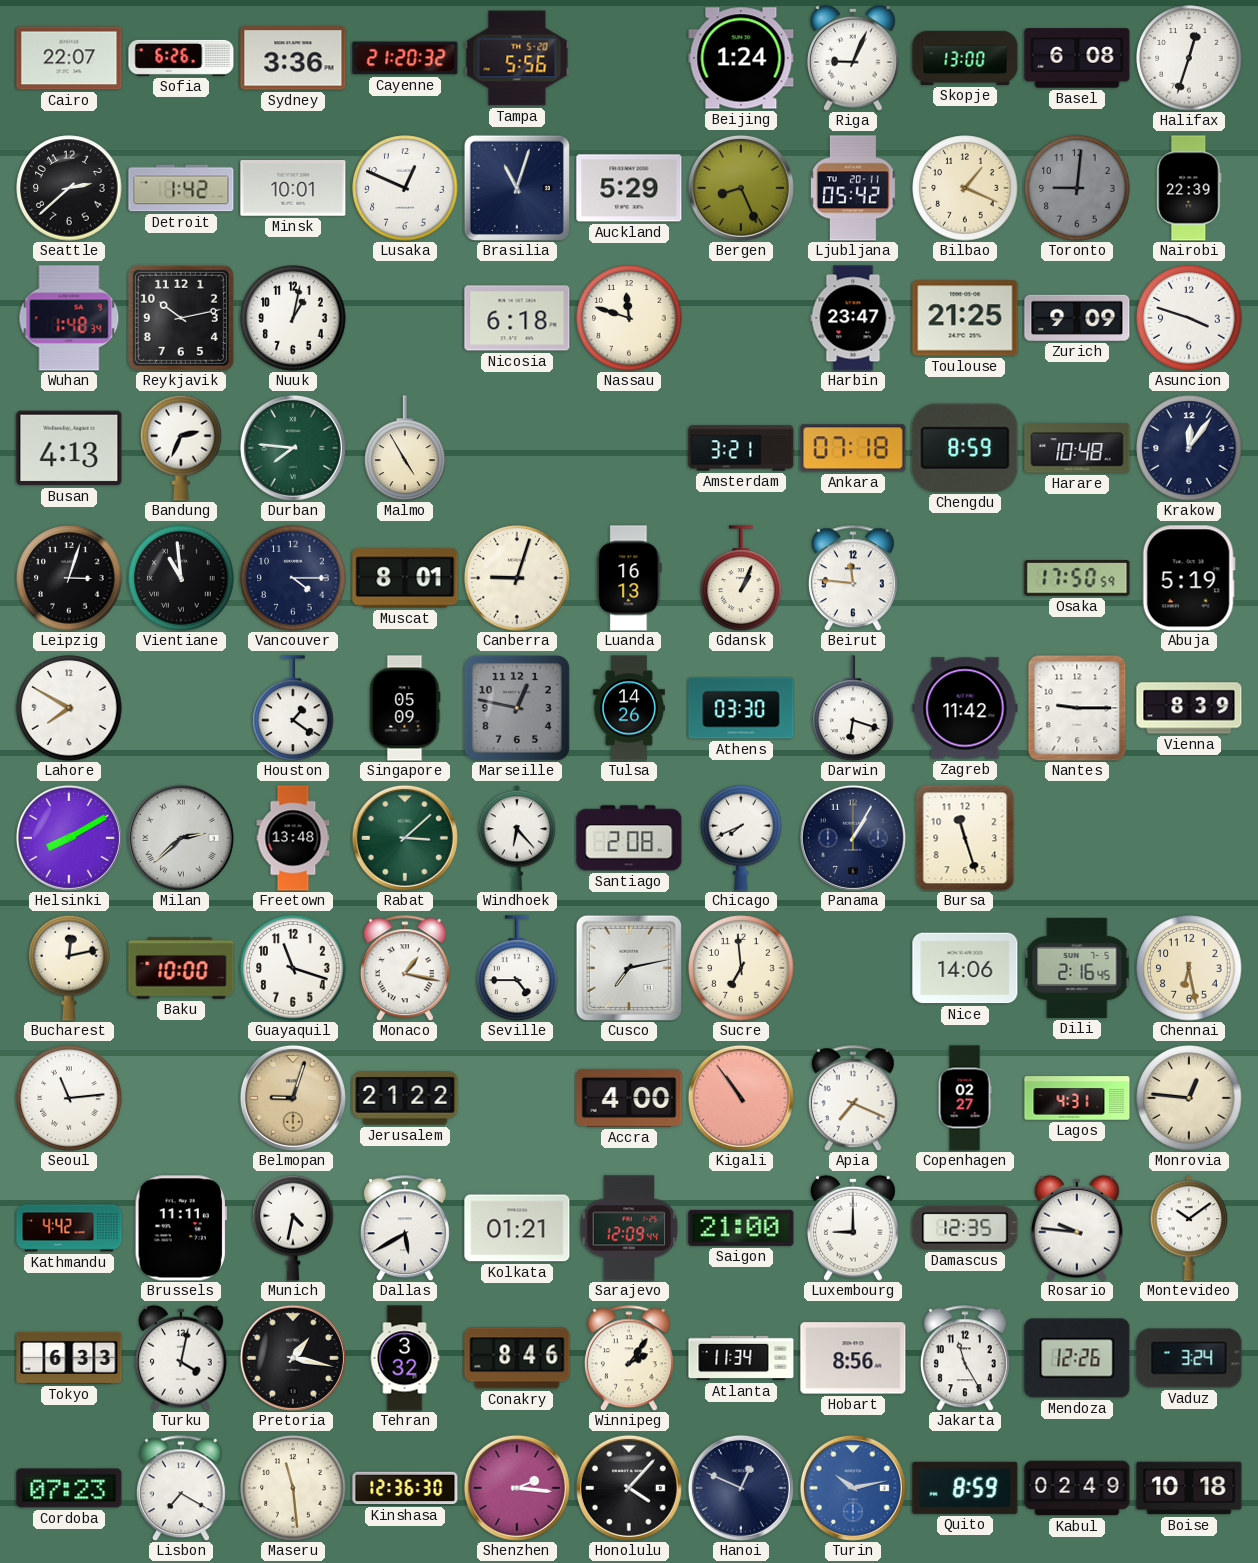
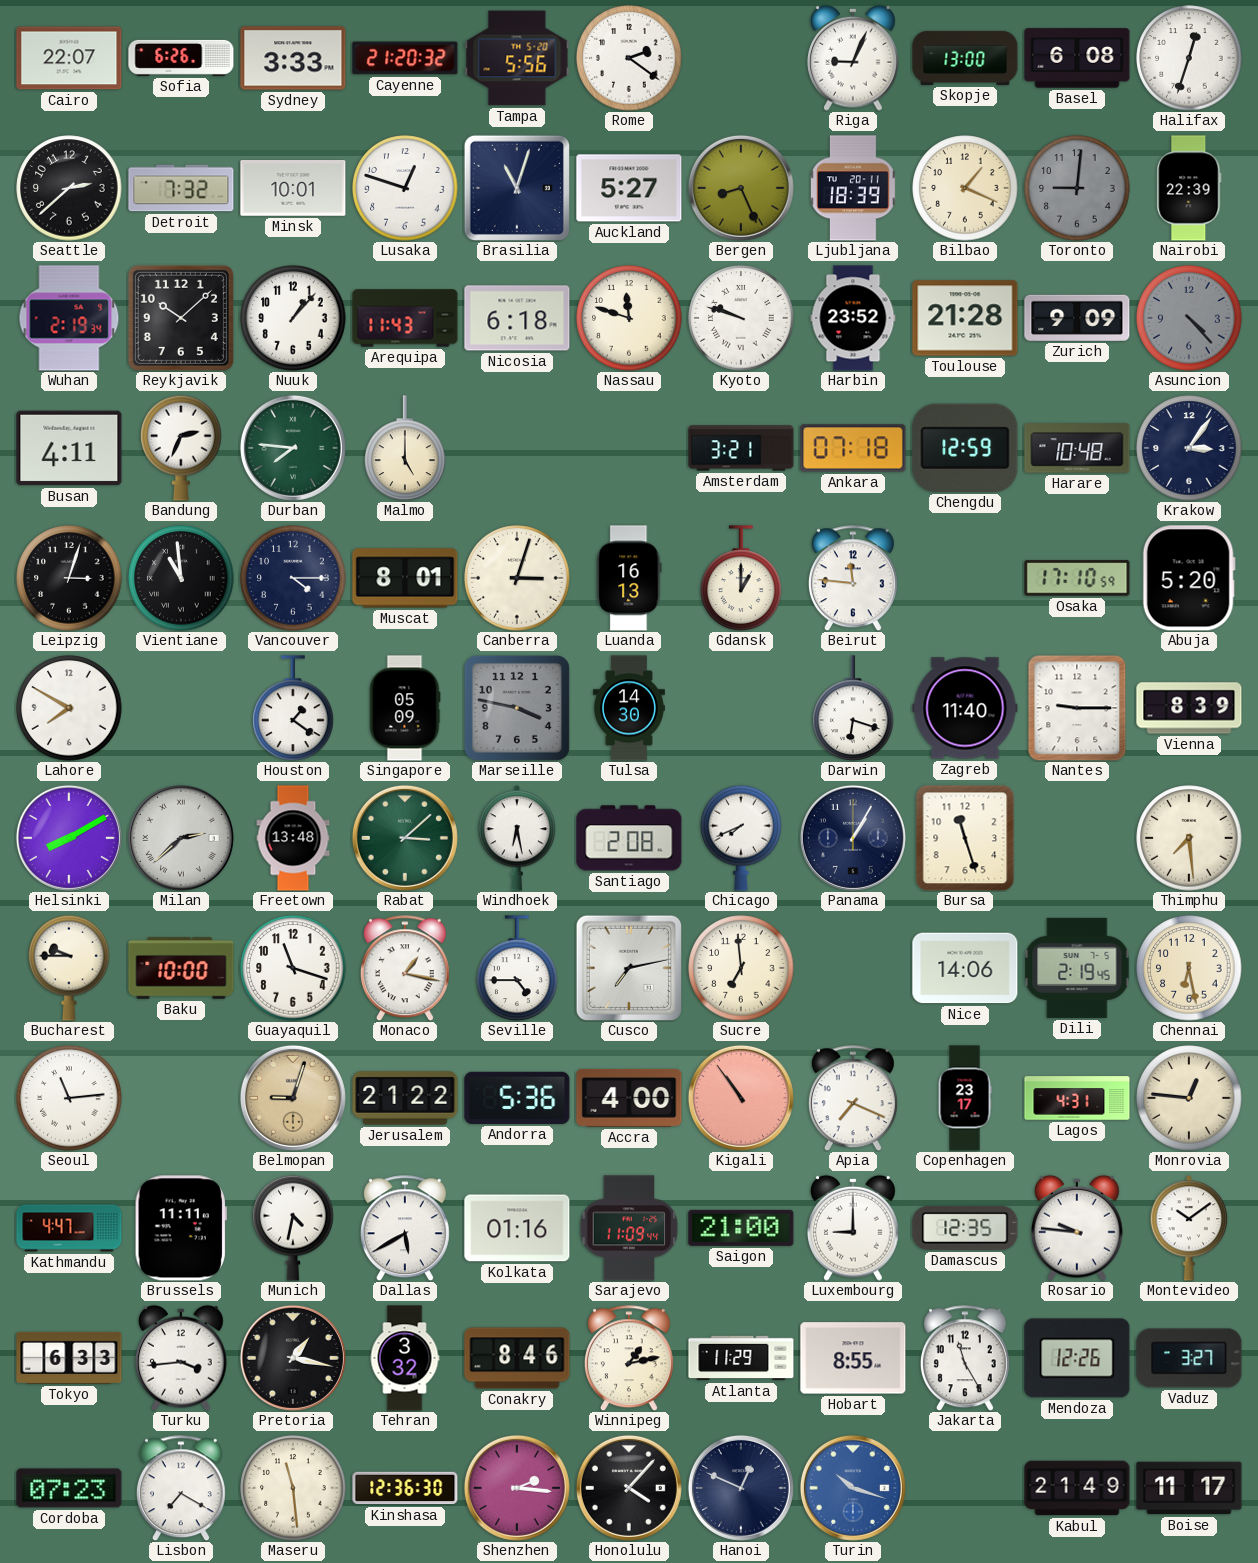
Sydney: 3:36 -> 3:33 (293, 58)
Rome: none -> 2:21 (629, 58)
Beijing: 1:24 -> none (741, 58)
Detroit: 1:42 -> 7:32 (181, 188)
Lusaka: 12:49 -> 12:48 (405, 188)
Auckland: 5:29 -> 5:27 (629, 188)
Ljubljana: 05:42 -> 18:39 (853, 188)
Wuhan: 1:48 -> 2:19 (69, 318)
Reykjavik: 10:13 -> 10:08 (181, 318)
Nuuk: 1:02 -> 1:07 (293, 318)
Arequipa: none -> 11:43 (405, 318)
Kyoto: none -> 9:48 (741, 318)
Harbin: 23:47 -> 23:52 (853, 318)
Toulouse: 21:25 -> 21:28 (965, 318)
Asuncion: 3:48 -> 4:23 (1189, 318)
Asuncion dial: white -> grey (1189, 318)
Busan: 4:13 -> 4:11 (69, 448)
Malmo: 4:55 -> 5:00 (405, 448)
Chengdu: 8:59 -> 12:59 (965, 448)
Krakow: 12:06 -> 3:06 (1189, 448)
Canberra: 9:03 -> 3:03 (517, 578)
Gdansk: 1:04 -> 1:00 (741, 578)
Osaka: 17:50 -> 17:10 (1077, 578)
Abuja: 5:19 -> 5:20 (1189, 578)
Marseille: 12:47 -> 3:47 (517, 708)
Tulsa: 14:26 -> 14:30 (629, 708)
Athens: 03:30 -> none (741, 708)
Zagreb: 11:42 -> 11:40 (965, 708)
Windhoek: 6:23 -> 6:28 (516, 838)
Thimphu: none -> 7:29 (1189, 838)
Bucharest: 12:13 -> 9:45 (69, 968)
Dili: 2:16 -> 2:19 (1077, 968)
Andorra: none -> 5:36 (517, 1098)
Copenhagen: 02:27 -> 23:17 (965, 1098)
Kathmandu: 4:42 -> 4:47 (69, 1228)
Kolkata: 01:21 -> 01:16 (517, 1228)
Sarajevo: 12:09 -> 11:09 (629, 1228)
Turku: 4:02 -> 3:44 (182, 1358)
Winnipeg: 2:06 -> 1:13 (629, 1358)
Atlanta: 11:34 -> 11:29 (741, 1358)
Hobart: 8:56 -> 8:55 (853, 1358)
Vaduz: 3:24 -> 3:27 (1189, 1358)
Turin: 10:13 -> 10:18 (853, 1488)
Quito: 8:59 -> none (965, 1488)
Kabul: 02:49 -> 21:49 (1077, 1488)
Boise: 10:18 -> 11:17 (1189, 1488)
